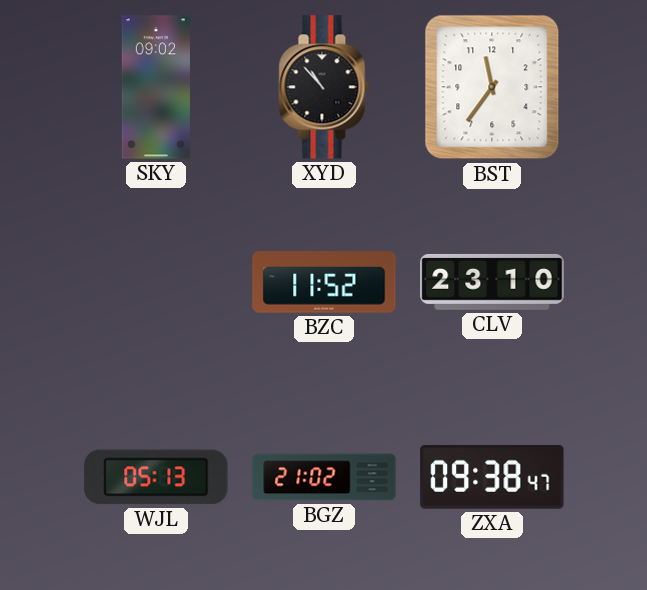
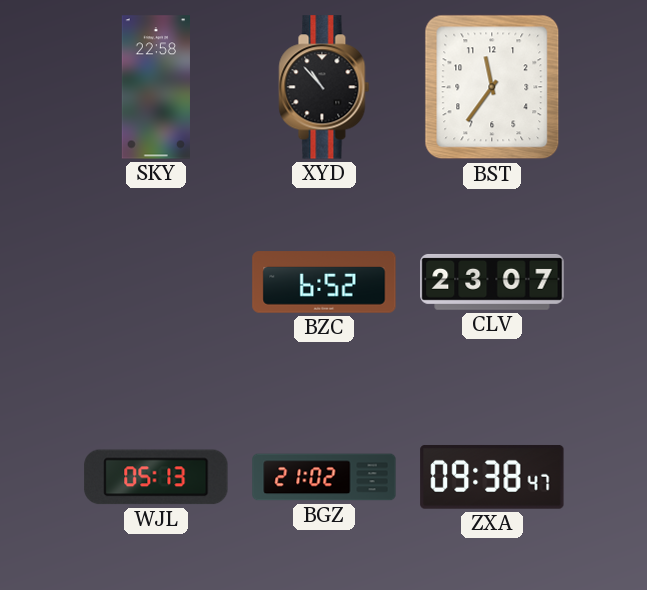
SKY: 09:02 -> 22:58 (156, 87)
BZC: 11:52 -> 6:52 (324, 282)
CLV: 23:10 -> 23:07 (492, 282)
